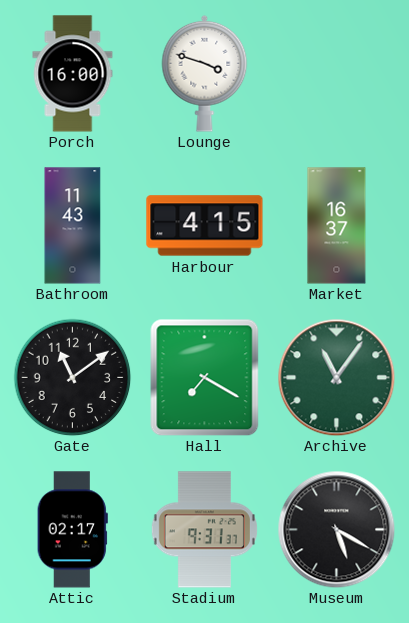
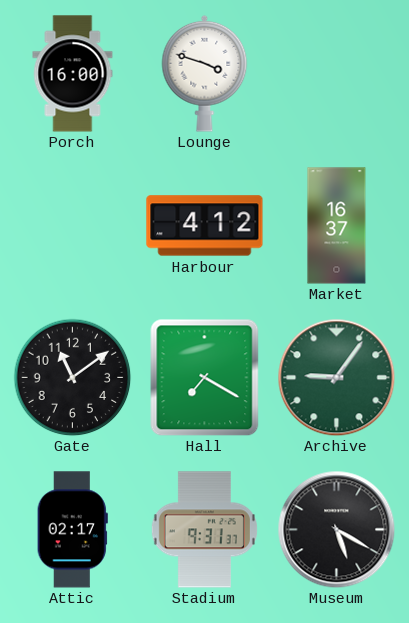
Bathroom: 11:43 -> none (73, 226)
Harbour: 4:15 -> 4:12 (205, 226)
Archive: 11:06 -> 9:06 (336, 377)
